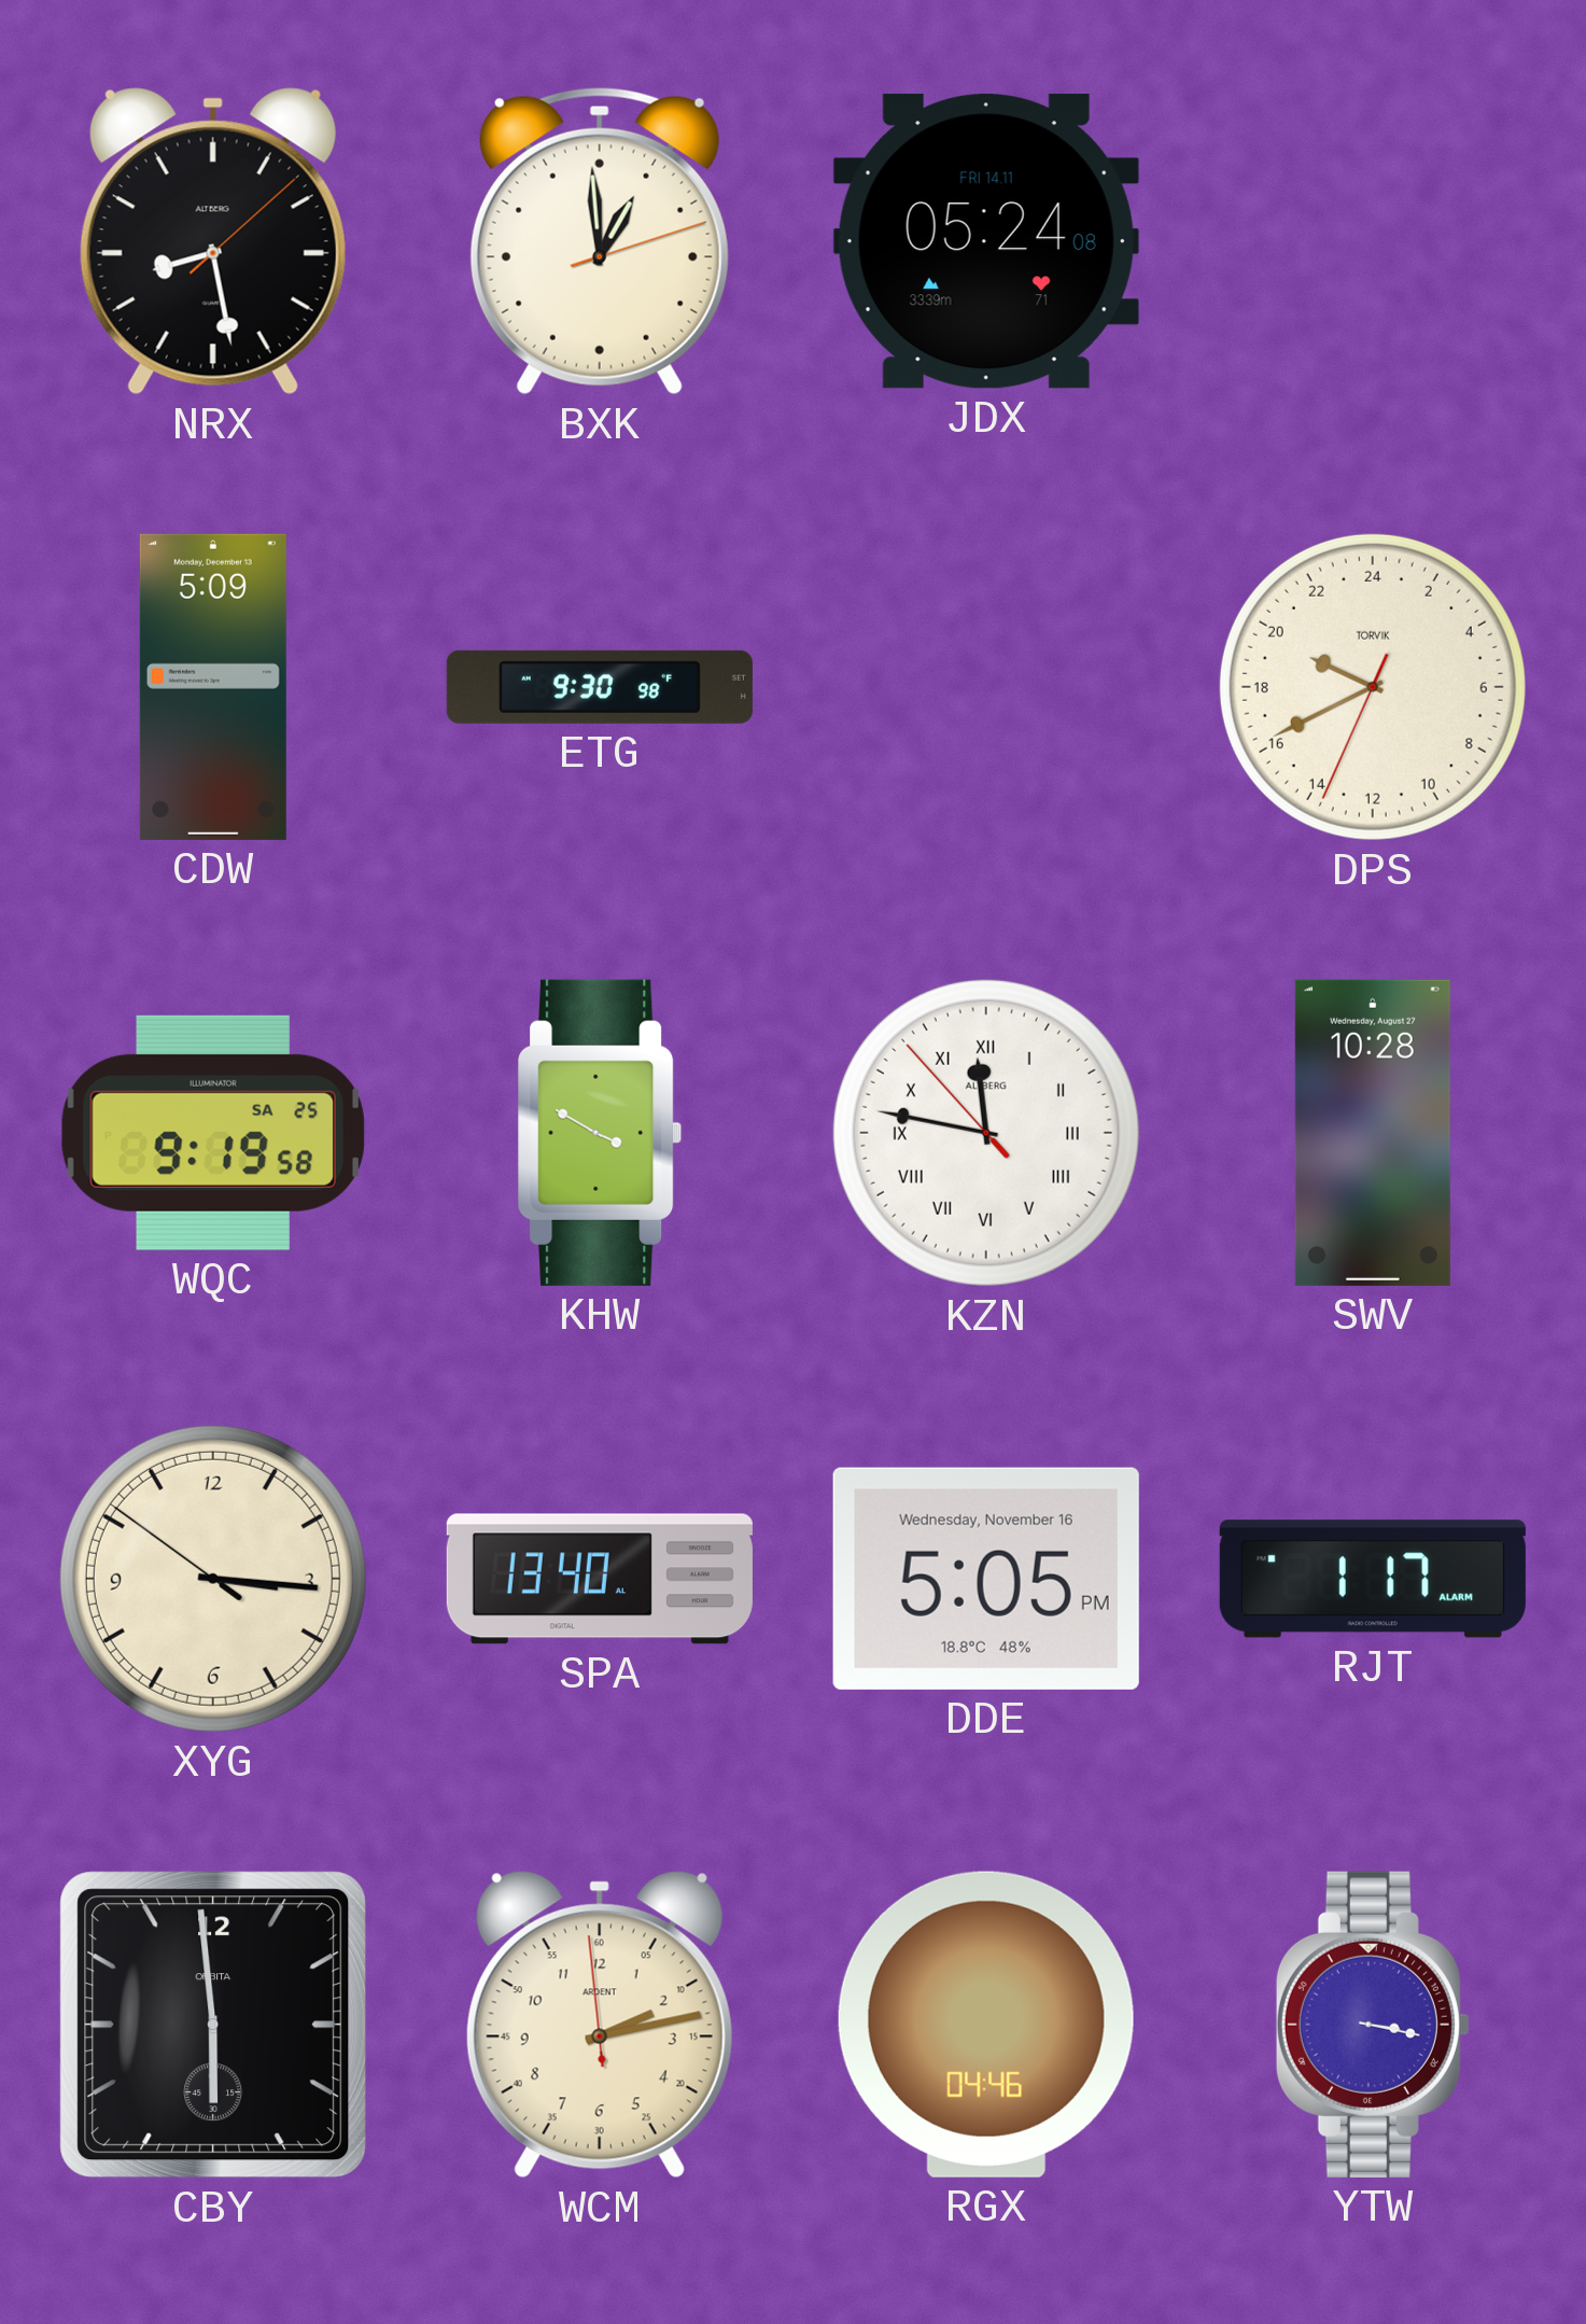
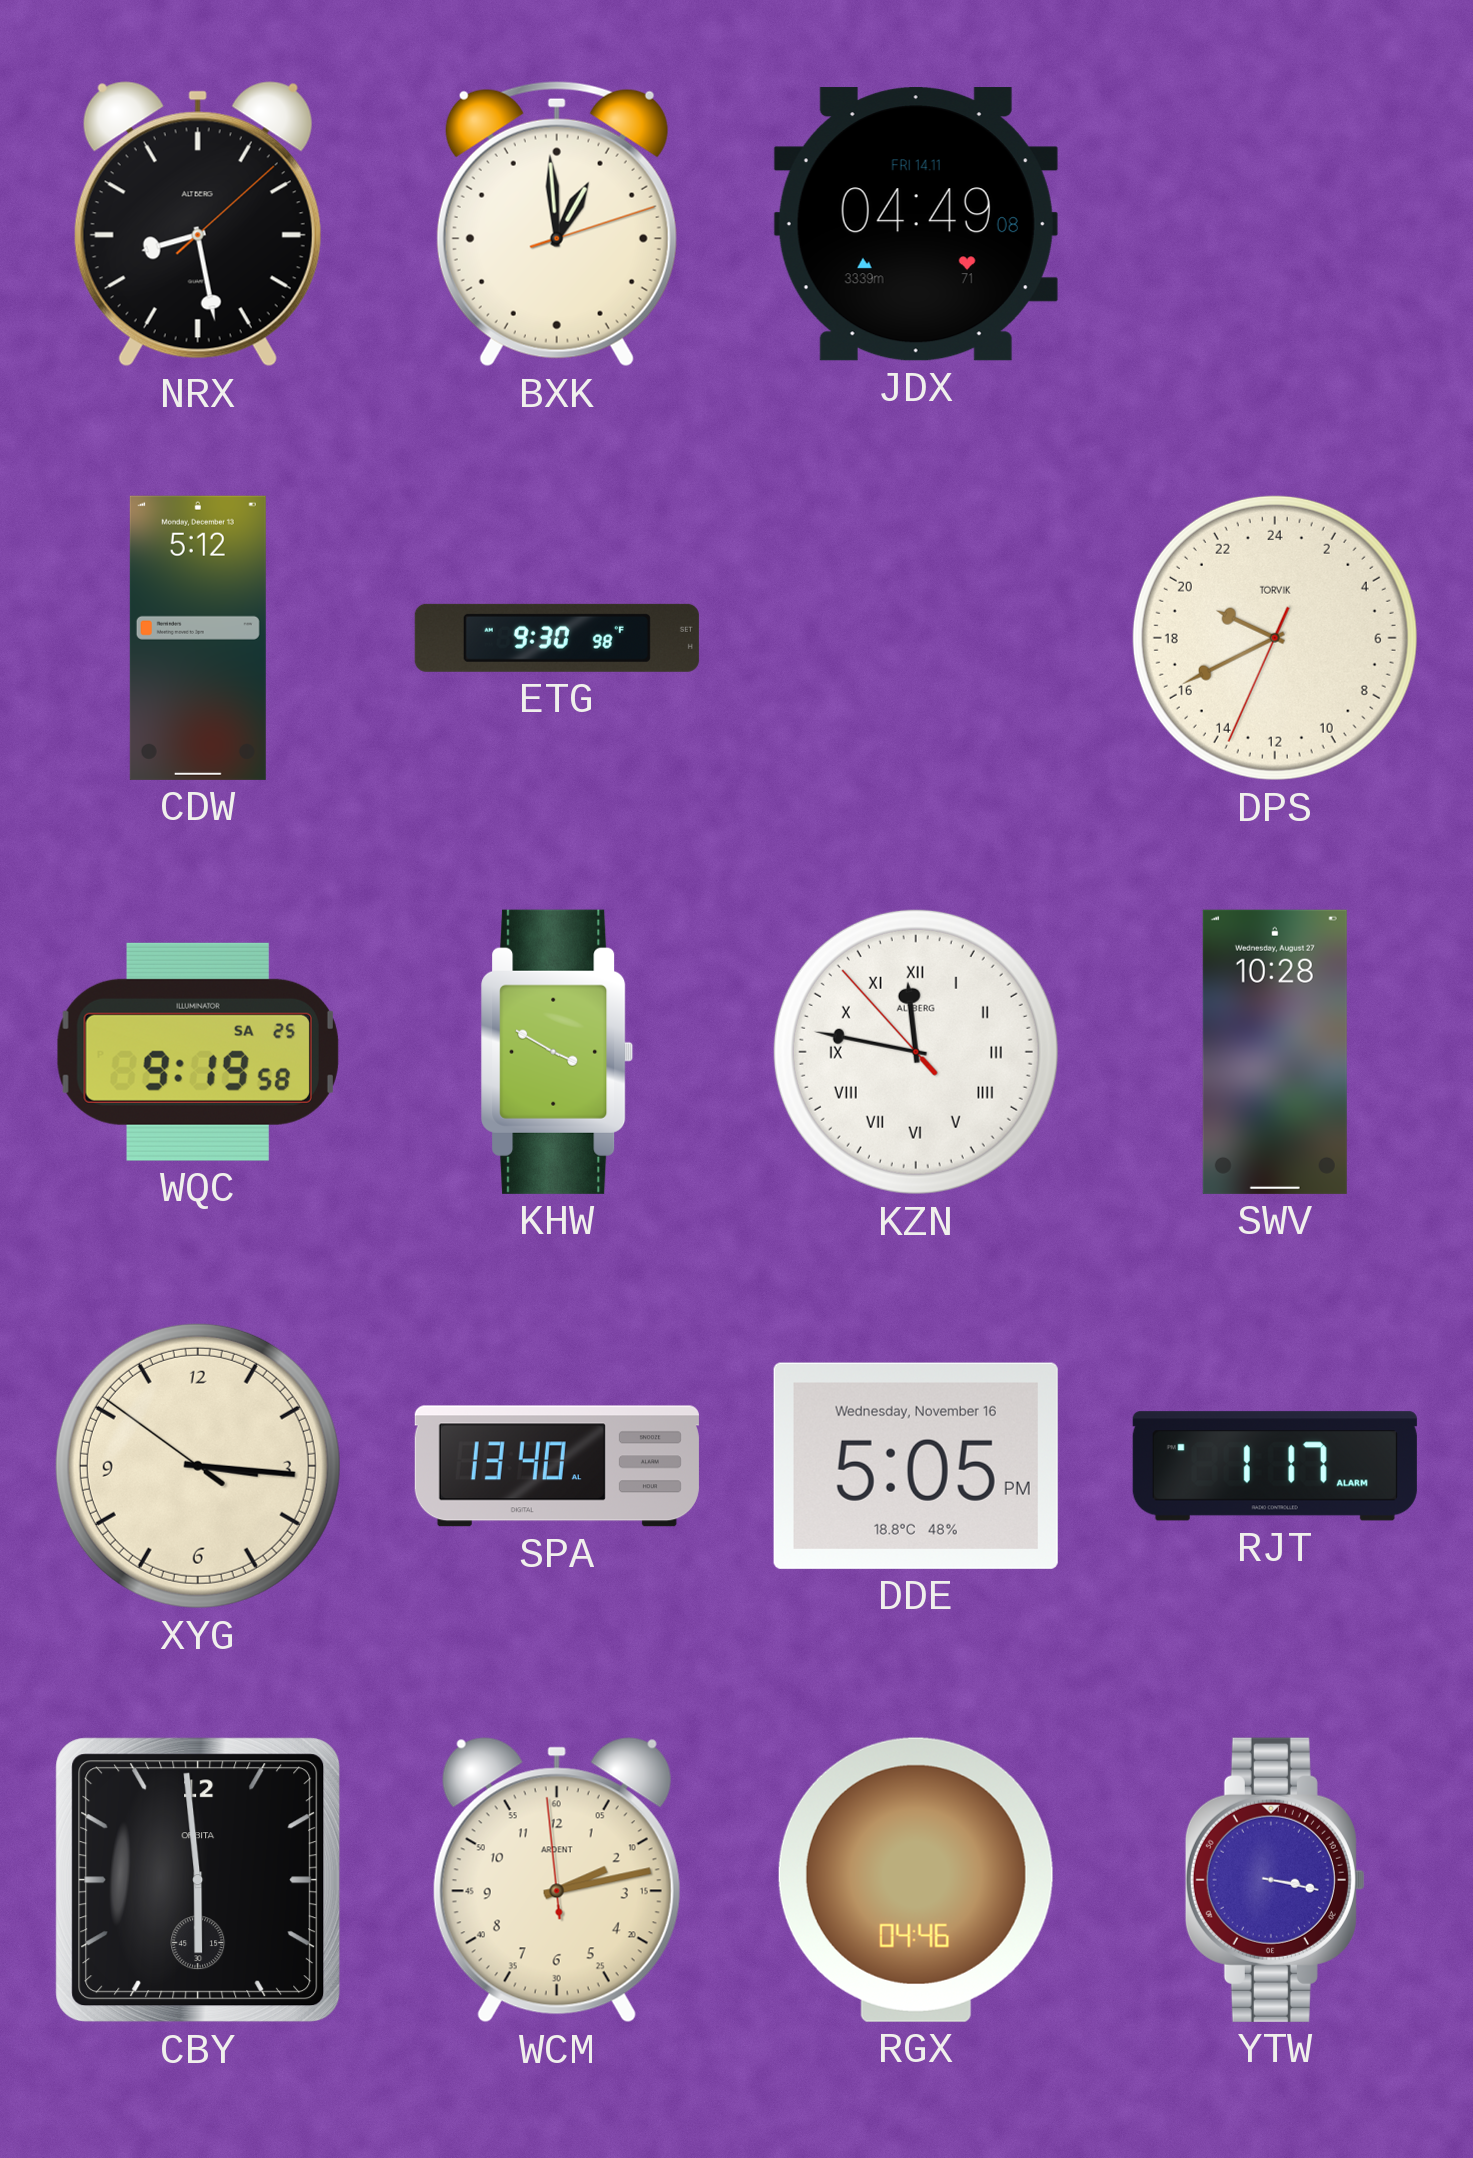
JDX: 05:24 -> 04:49 (916, 224)
CDW: 5:09 -> 5:12 (198, 638)
